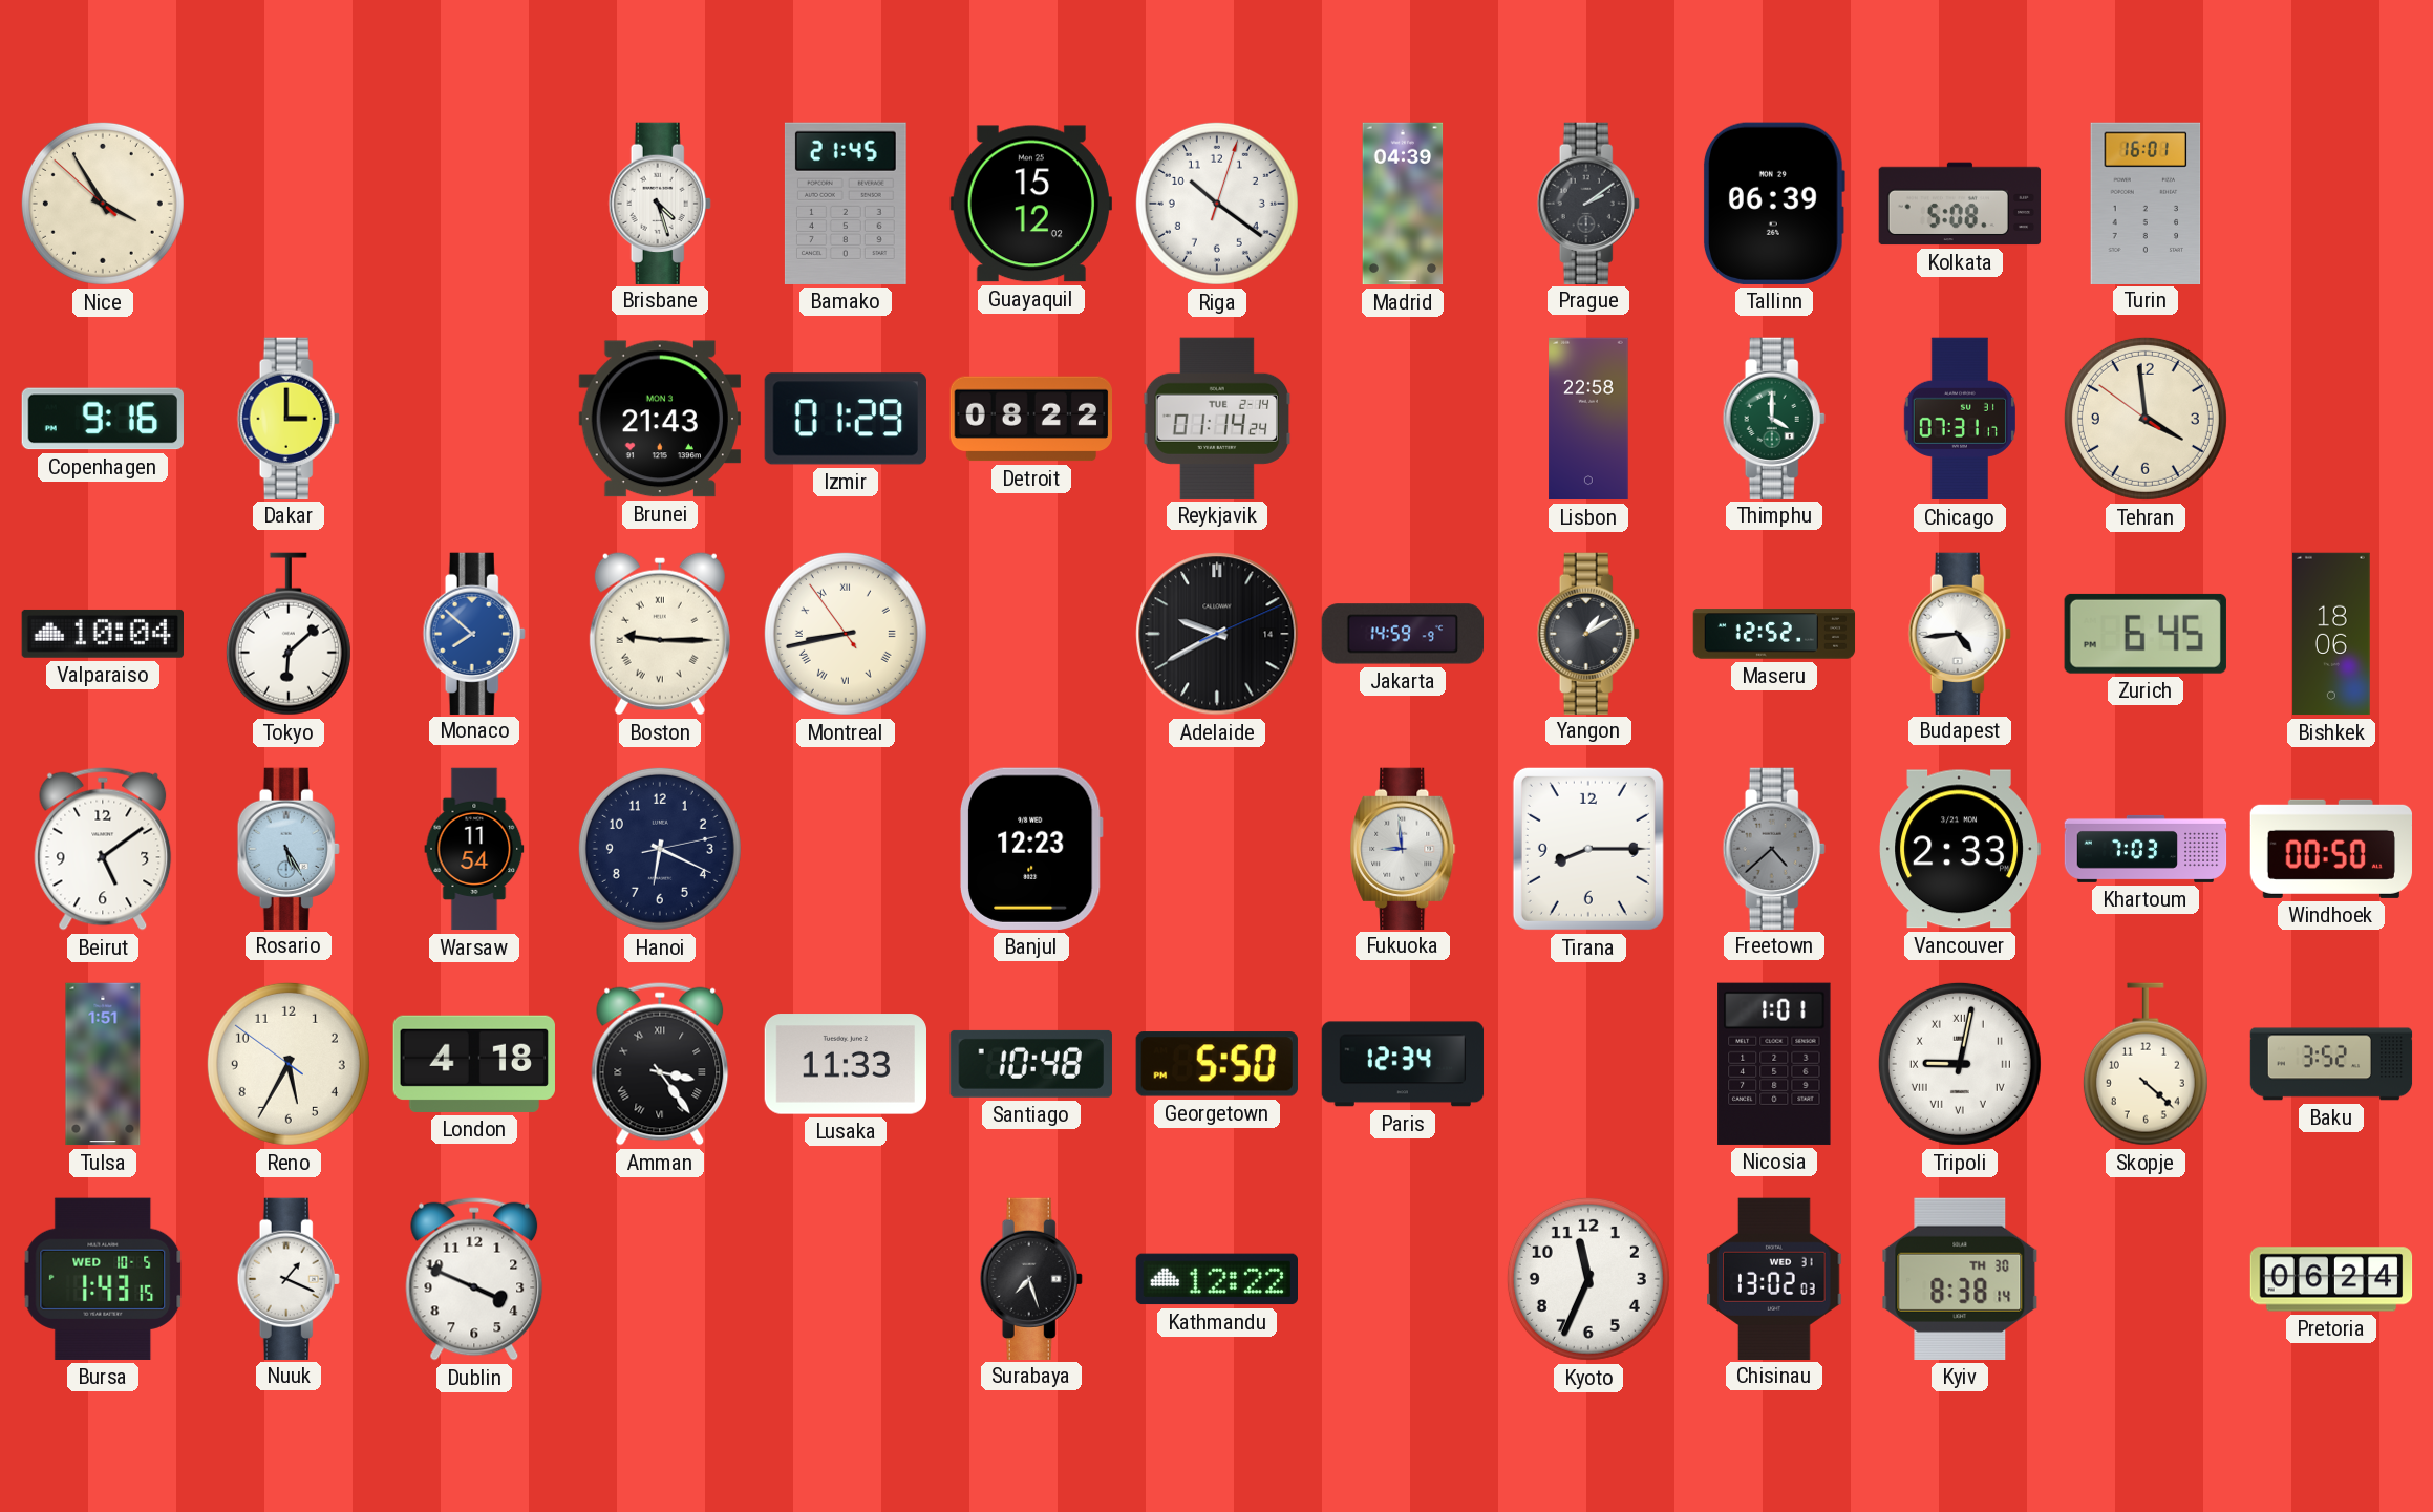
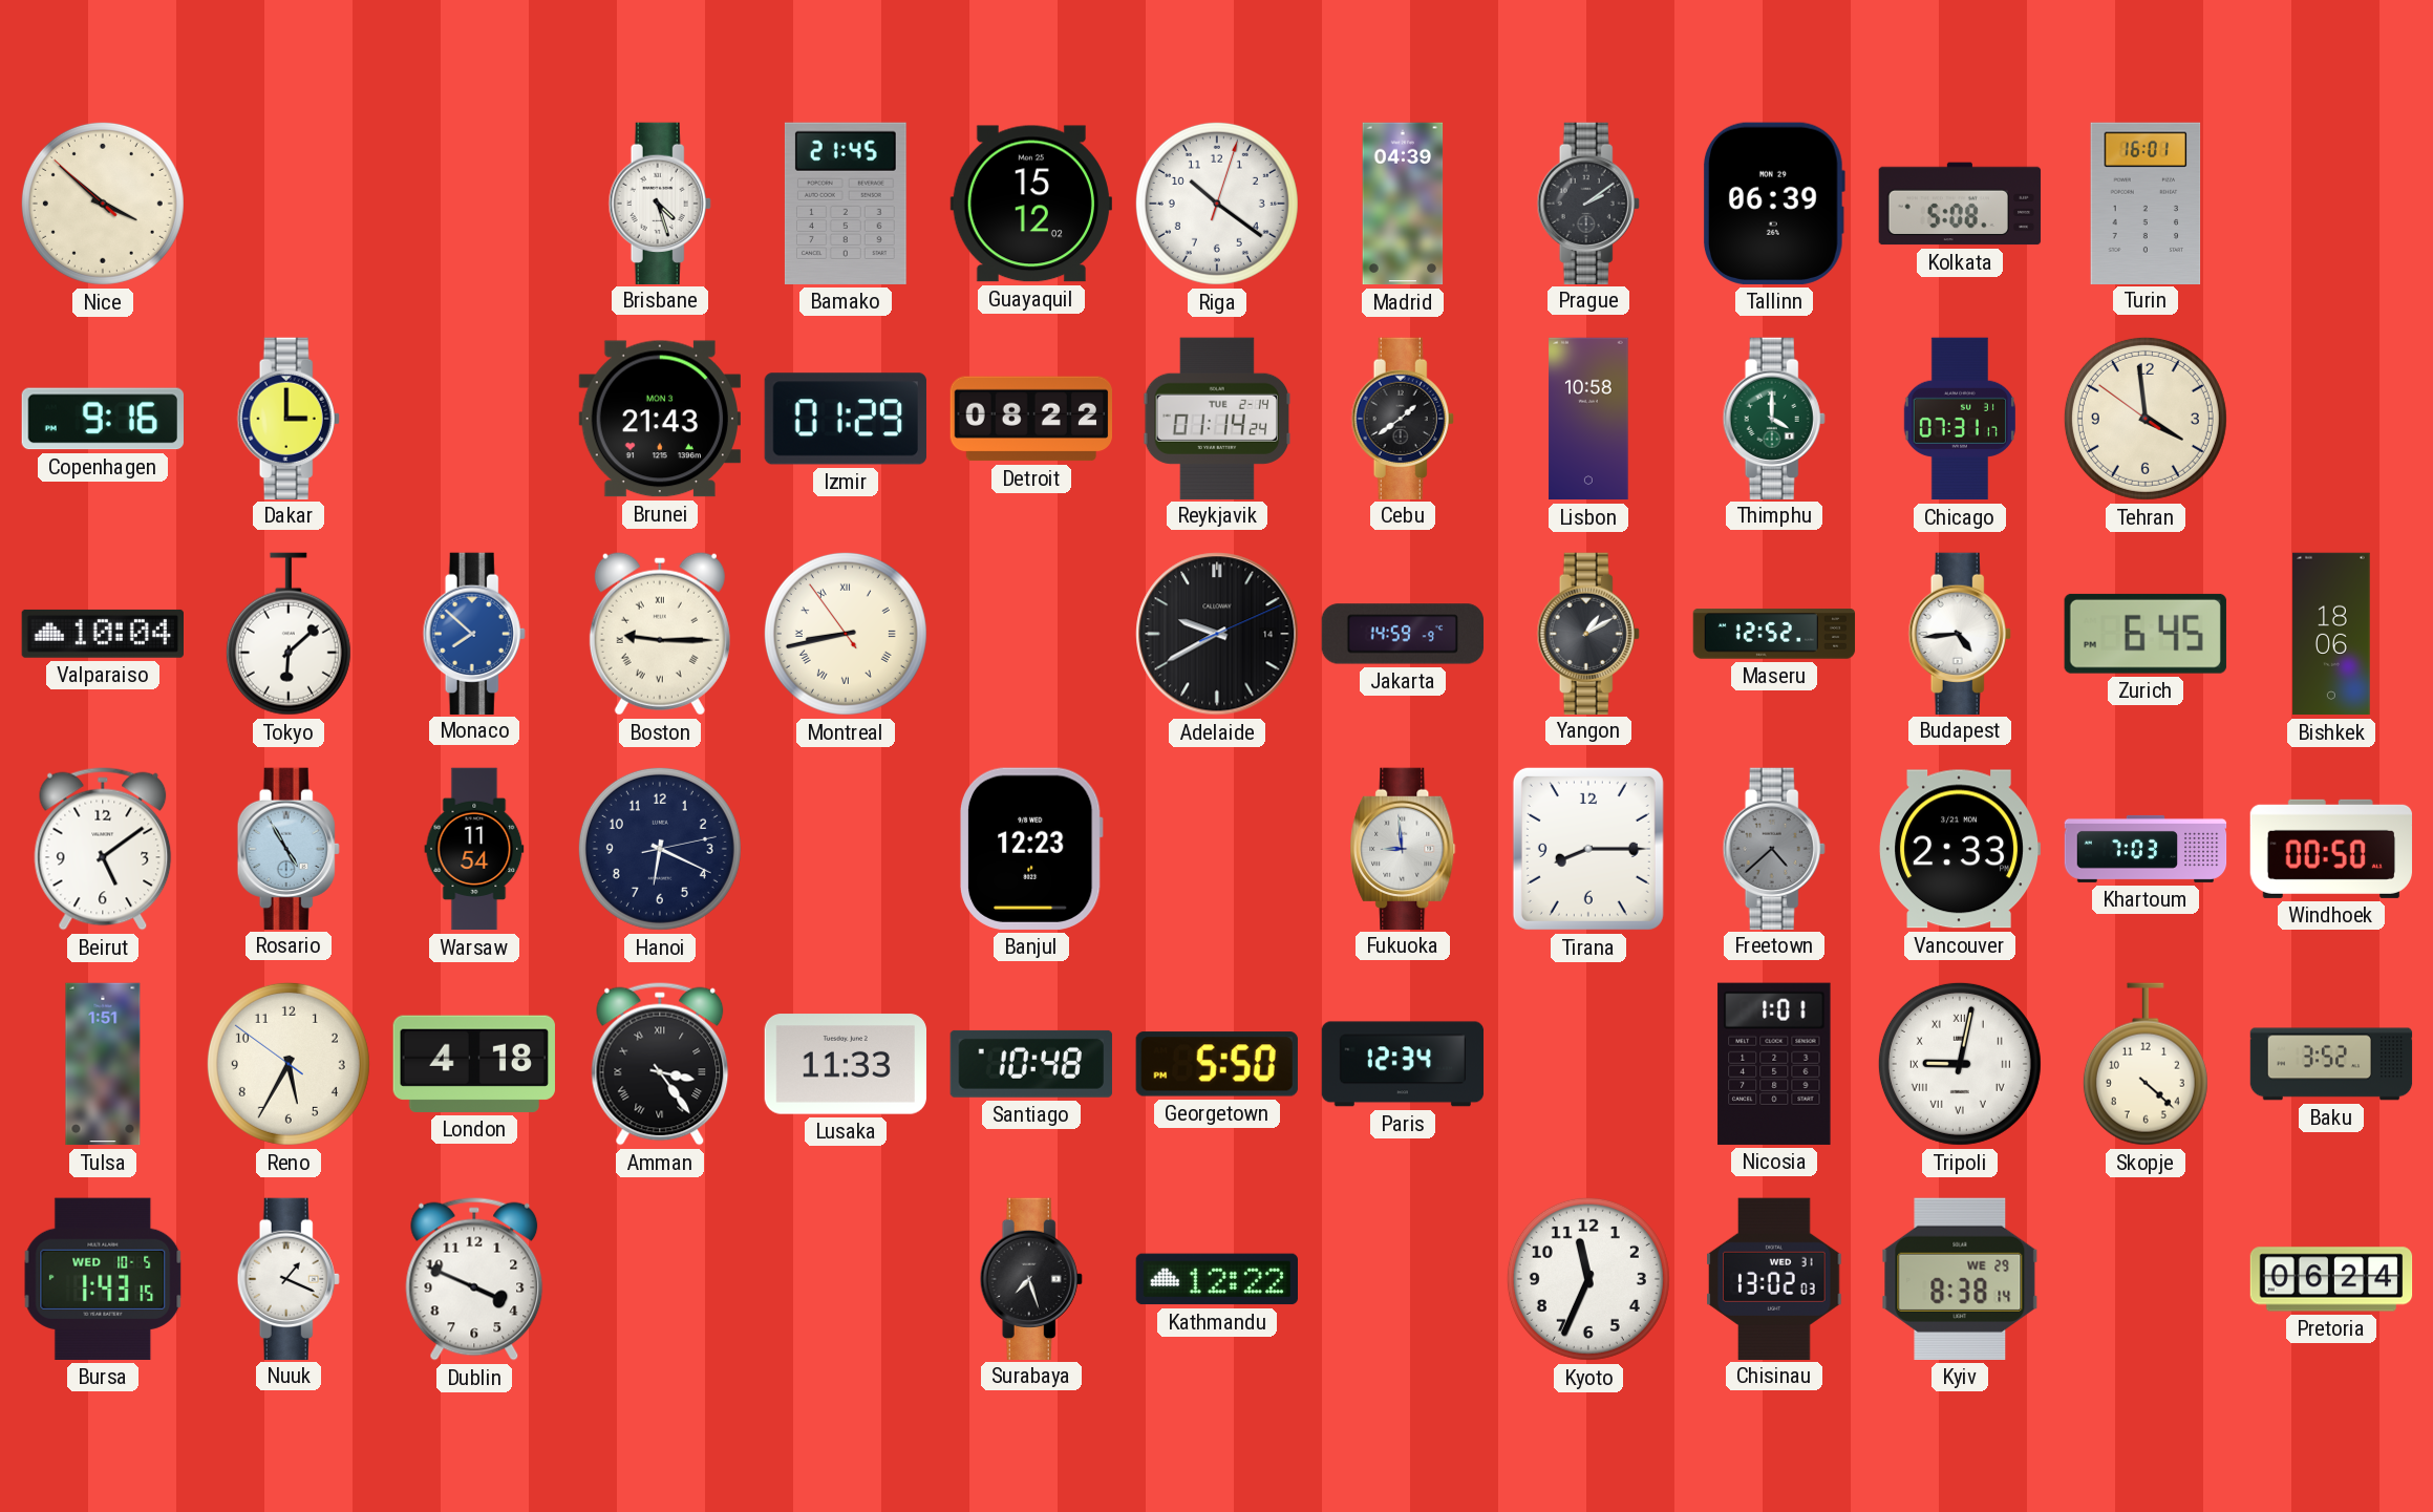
Nice: 3:54 -> 3:51 (103, 204)
Cebu: none -> 1:39 (1403, 418)
Lisbon: 22:58 -> 10:58 (1588, 419)
Rosario: 5:25 -> 4:55 (289, 848)
Kyiv date: TH 30 -> WE 29 (1960, 1279)
